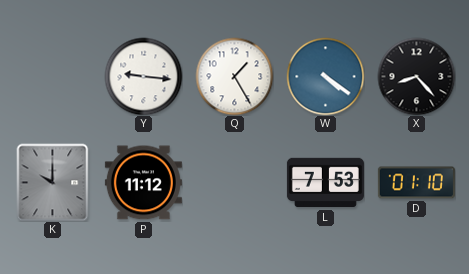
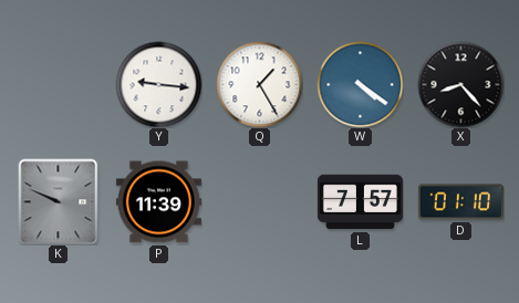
K: 10:00 -> 9:49 (59, 201)
P: 11:12 -> 11:39 (158, 202)
L: 7:53 -> 7:57 (360, 202)
